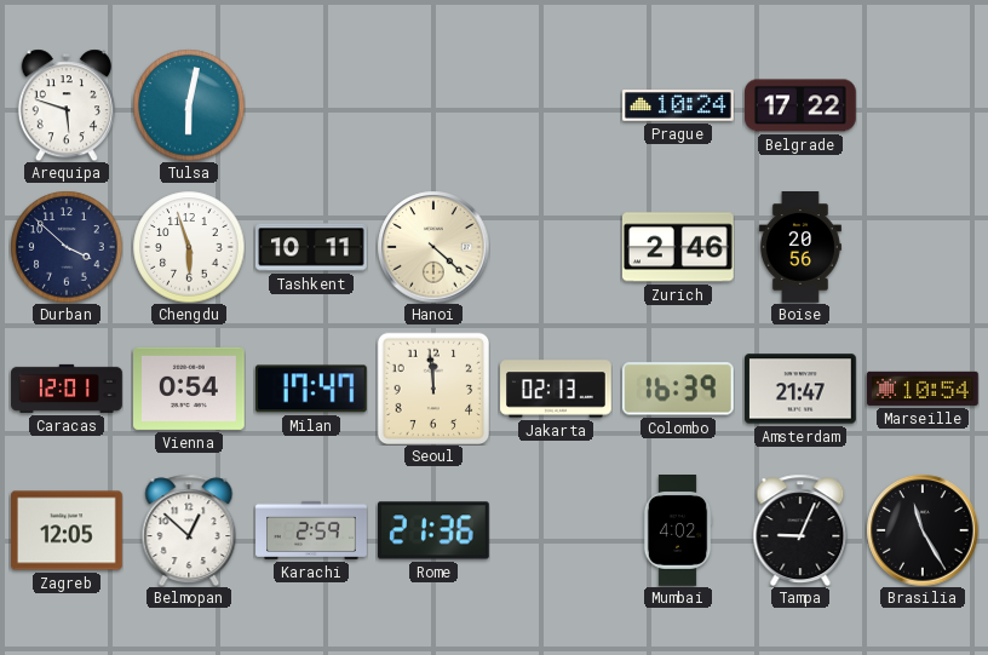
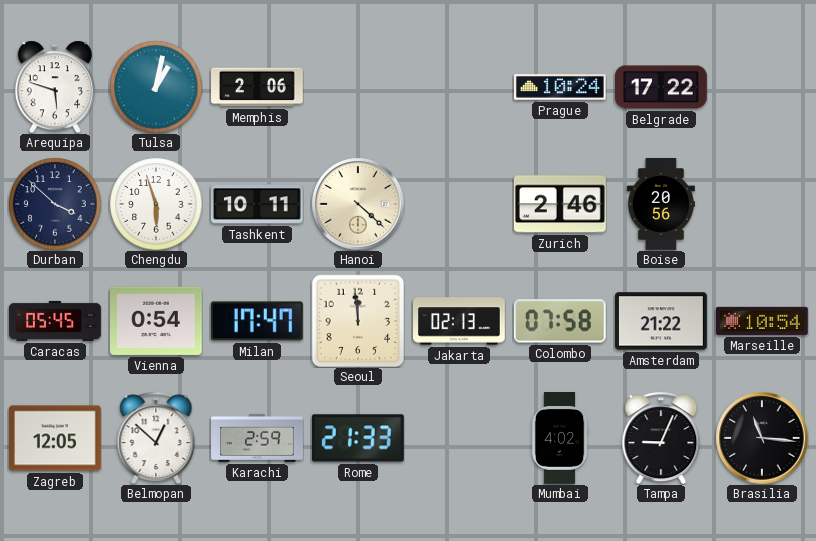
Tulsa: 6:02 -> 1:02 (156, 87)
Memphis: none -> 2:06 (257, 87)
Caracas: 12:01 -> 05:45 (55, 321)
Colombo: 16:39 -> 07:58 (560, 321)
Amsterdam: 21:47 -> 21:22 (662, 321)
Rome: 21:36 -> 21:33 (358, 438)
Brasilia: 11:25 -> 11:16 (762, 438)
